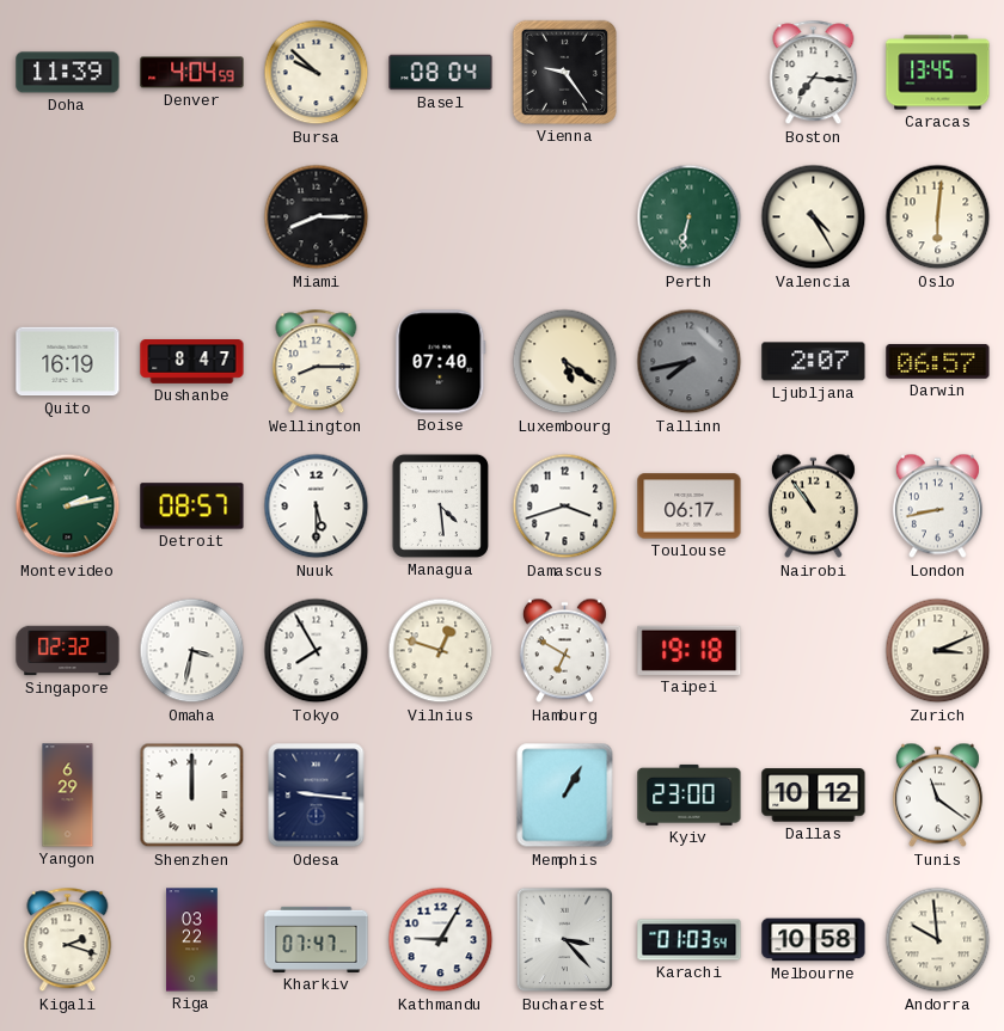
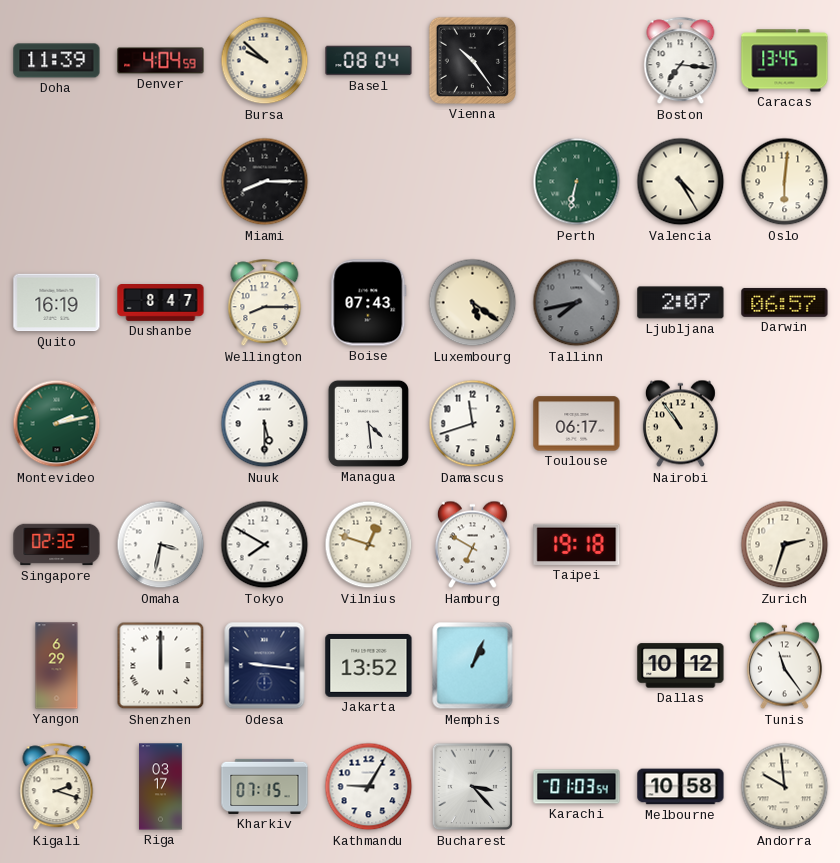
Vienna: 9:24 -> 10:24 (472, 60)
Boise: 07:40 -> 07:43 (369, 303)
Detroit: 08:57 -> none (192, 507)
Damascus: 3:42 -> 11:42 (473, 424)
London: 8:43 -> none (937, 507)
Tokyo: 7:55 -> 7:50 (265, 545)
Zurich: 3:11 -> 2:33 (785, 545)
Jakarta: none -> 13:52 (369, 665)
Memphis: 1:05 -> 1:04 (473, 666)
Kyiv: 23:00 -> none (690, 794)
Tunis: 11:21 -> 11:24 (784, 666)
Riga: 03:22 -> 03:17 (161, 787)
Kharkiv: 07:47 -> 07:15 (265, 786)
